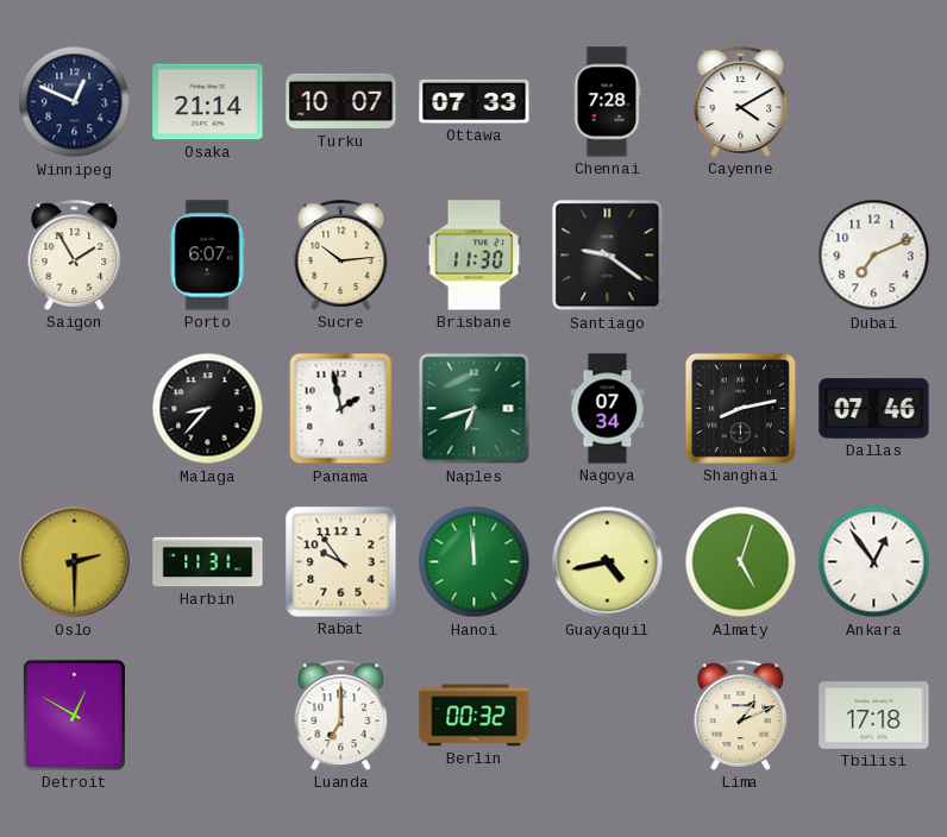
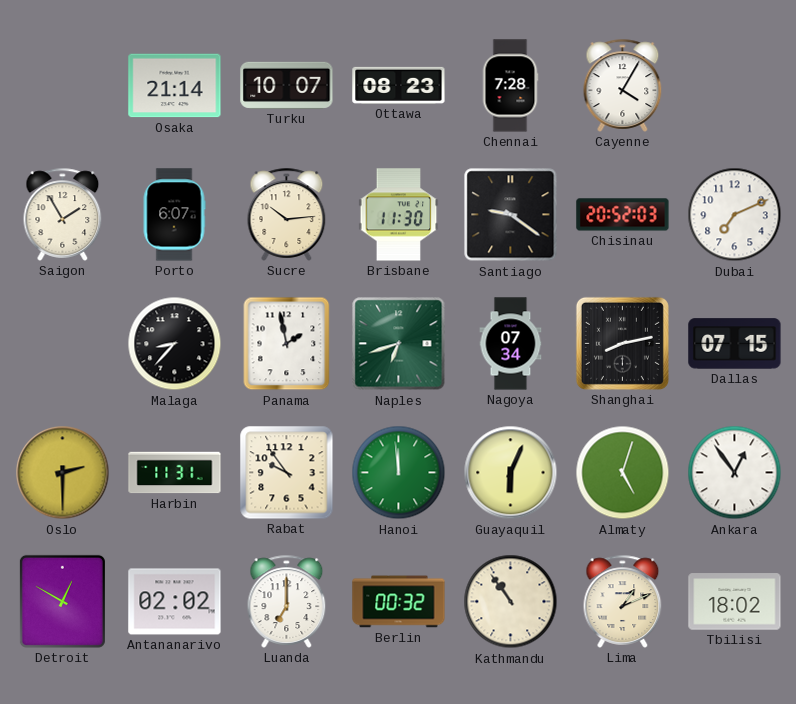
Winnipeg: 12:49 -> none (75, 102)
Ottawa: 07:33 -> 08:23 (399, 85)
Cayenne: 4:10 -> 4:05 (623, 85)
Chisinau: none -> 20:52 (623, 215)
Dallas: 07:46 -> 07:15 (735, 344)
Guayaquil: 4:43 -> 6:04 (511, 473)
Antananarivo: none -> 02:02 (175, 602)
Kathmandu: none -> 10:54 (511, 602)
Tbilisi: 17:18 -> 18:02 (735, 602)
